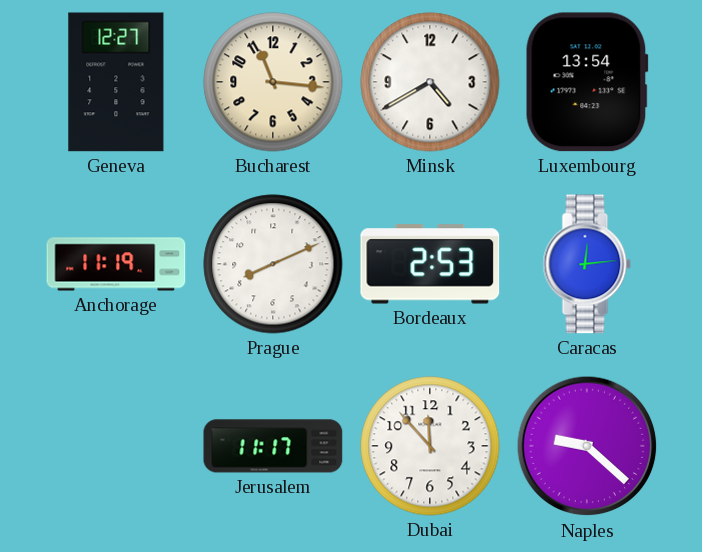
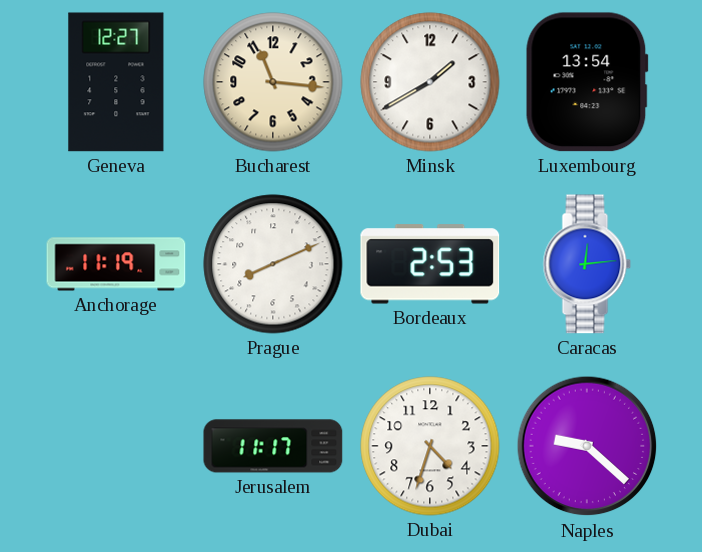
Minsk: 4:40 -> 1:40 (430, 82)
Dubai: 11:53 -> 4:33 (430, 446)
